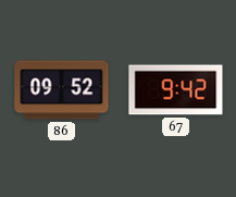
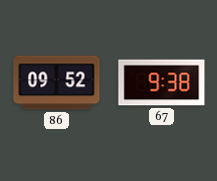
67: 9:42 -> 9:38 (162, 83)
